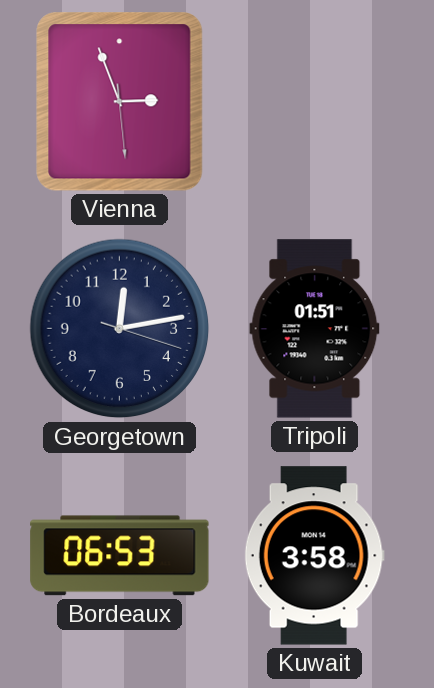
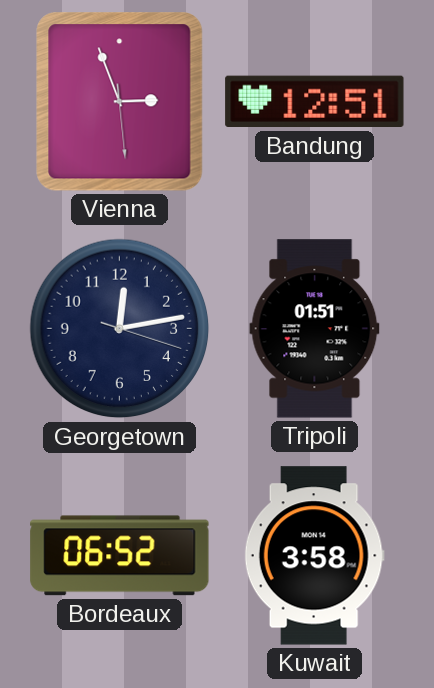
Bandung: none -> 12:51 (315, 102)
Bordeaux: 06:53 -> 06:52 (120, 556)
